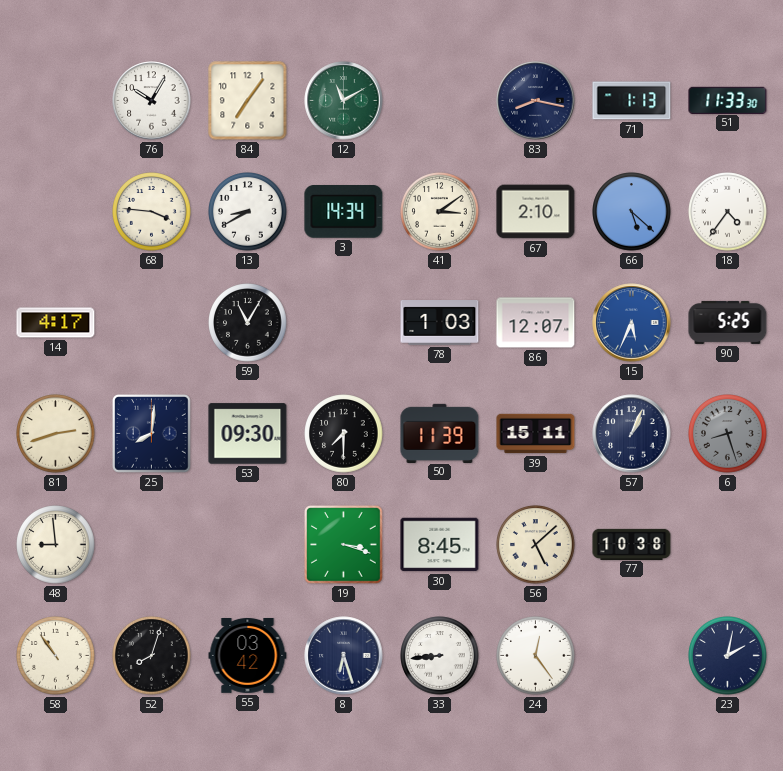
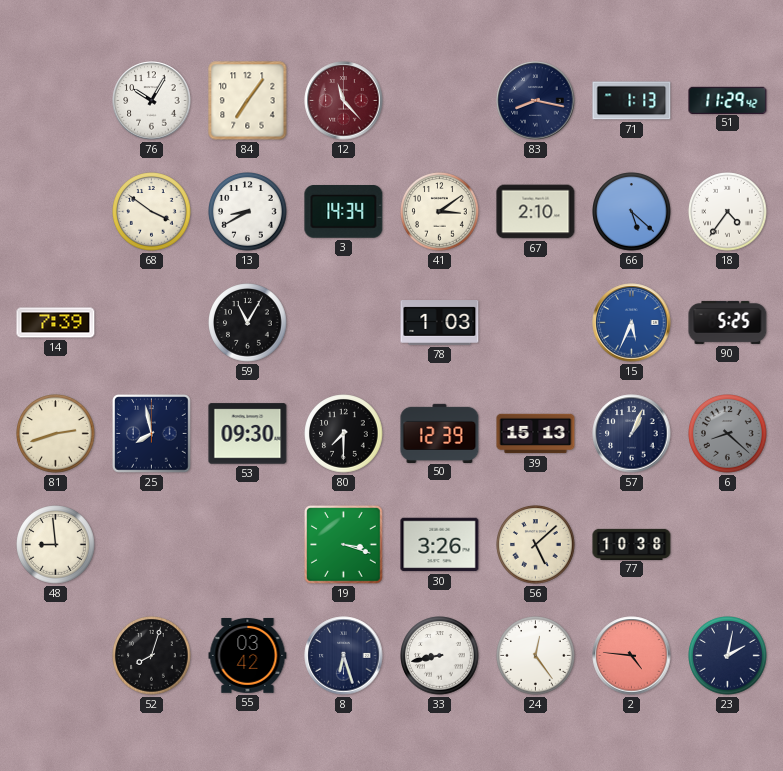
12: 11:10 -> 11:23 (344, 101)
12 dial: green -> burgundy (344, 101)
51: 11:33 -> 11:29 (728, 100)
68: 3:46 -> 3:51 (152, 212)
14: 4:17 -> 7:39 (56, 323)
86: 12:07 -> none (536, 323)
25: 8:01 -> 7:58 (152, 434)
50: 11:39 -> 12:39 (440, 433)
39: 15:11 -> 15:13 (536, 434)
6: 8:27 -> 8:22 (728, 434)
30: 8:45 -> 3:26 (440, 545)
58: 10:54 -> none (56, 656)
33: 8:44 -> 8:43 (440, 656)
2: none -> 4:46 (632, 656)
